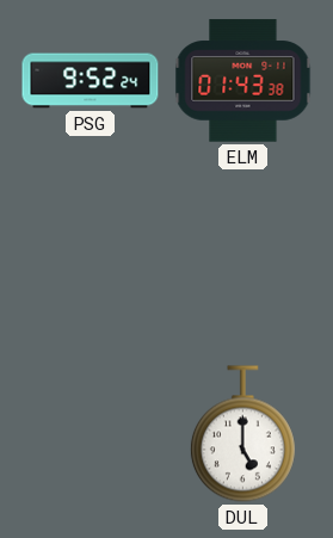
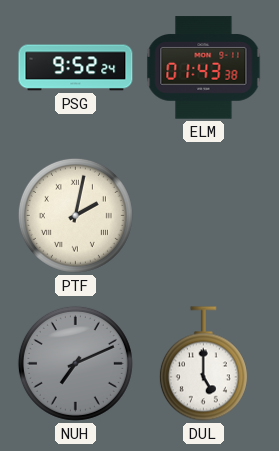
PTF: none -> 2:02 (75, 215)
NUH: none -> 7:11 (75, 363)
